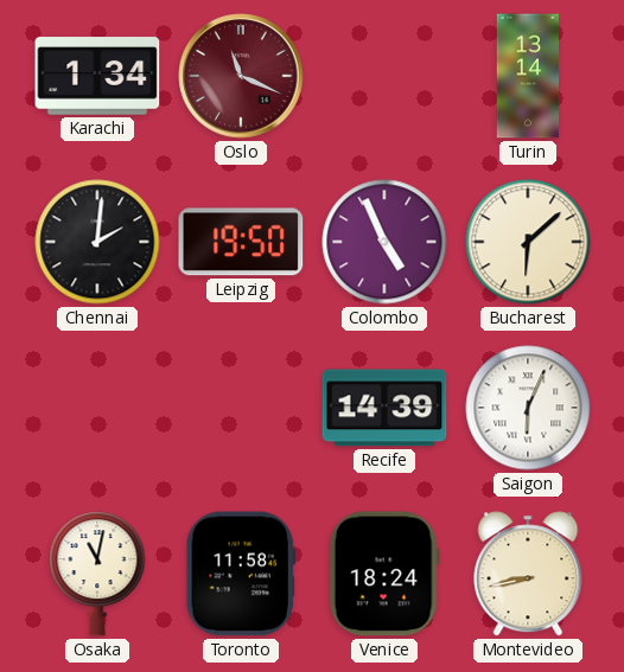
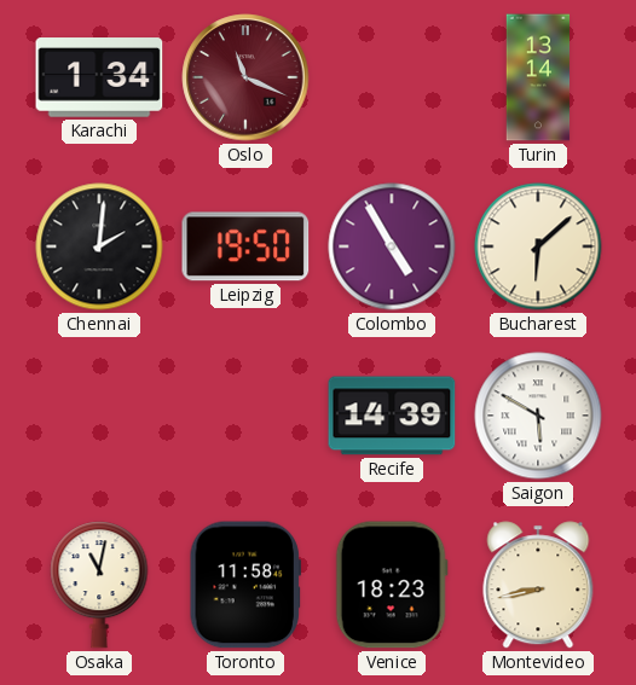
Colombo: 4:56 -> 4:55 (392, 246)
Saigon: 6:04 -> 5:50 (538, 416)
Venice: 18:24 -> 18:23 (392, 585)
